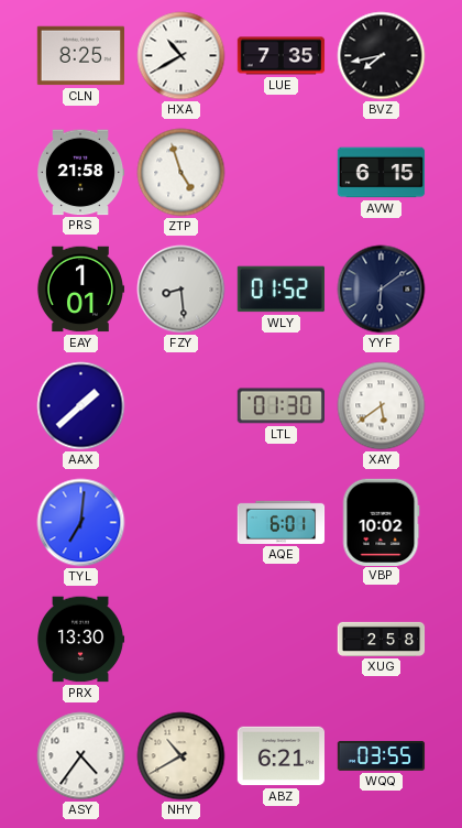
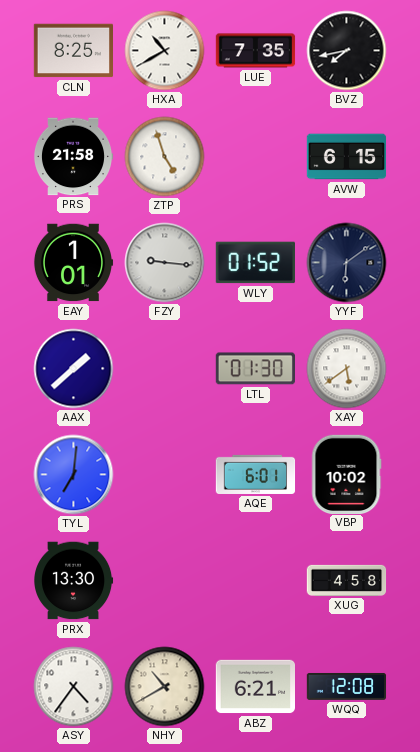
FZY: 8:29 -> 9:16 (165, 263)
XUG: 2:58 -> 4:58 (347, 580)
WQQ: 03:55 -> 12:08 (347, 686)
